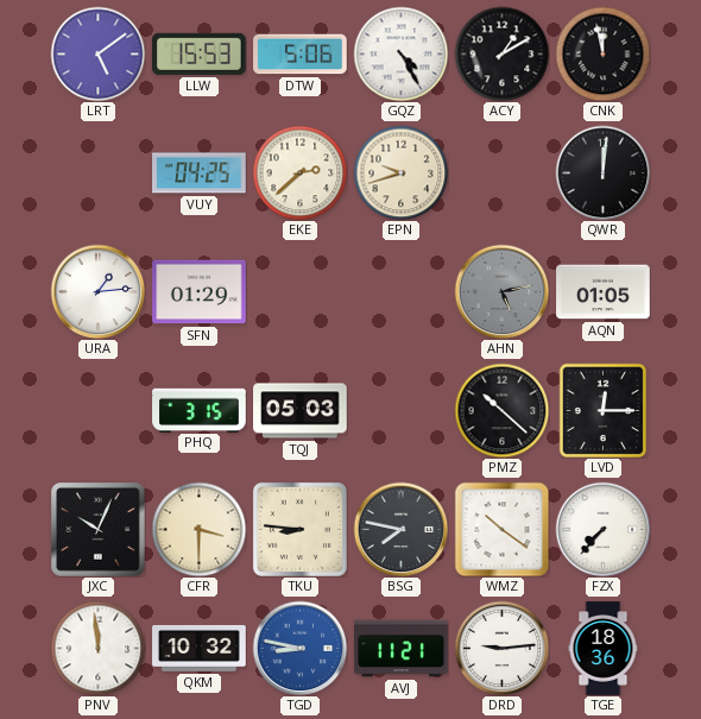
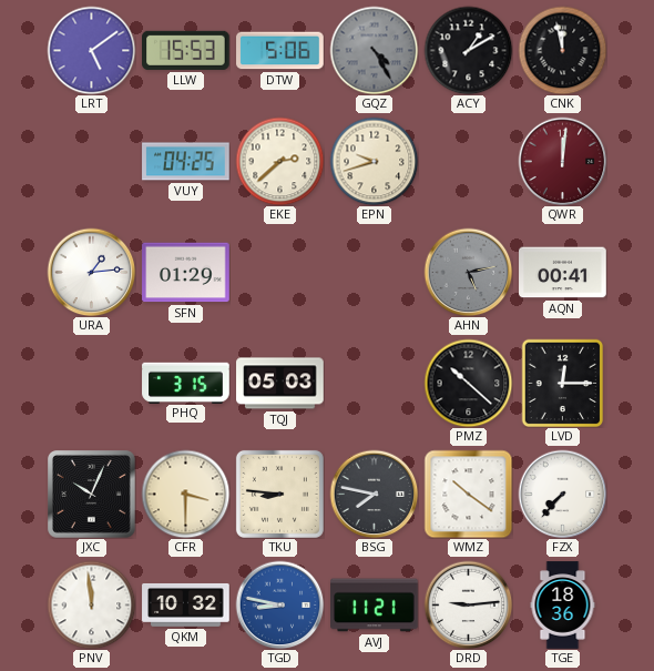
GQZ dial: white -> grey (374, 50)
QWR dial: black -> burgundy (562, 161)
AQN: 01:05 -> 00:41 (563, 273)
